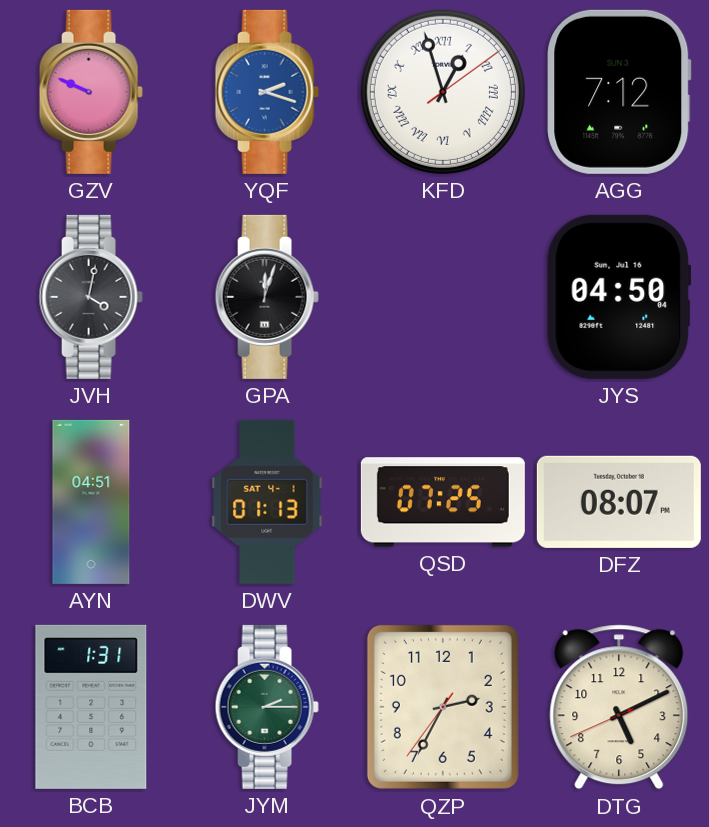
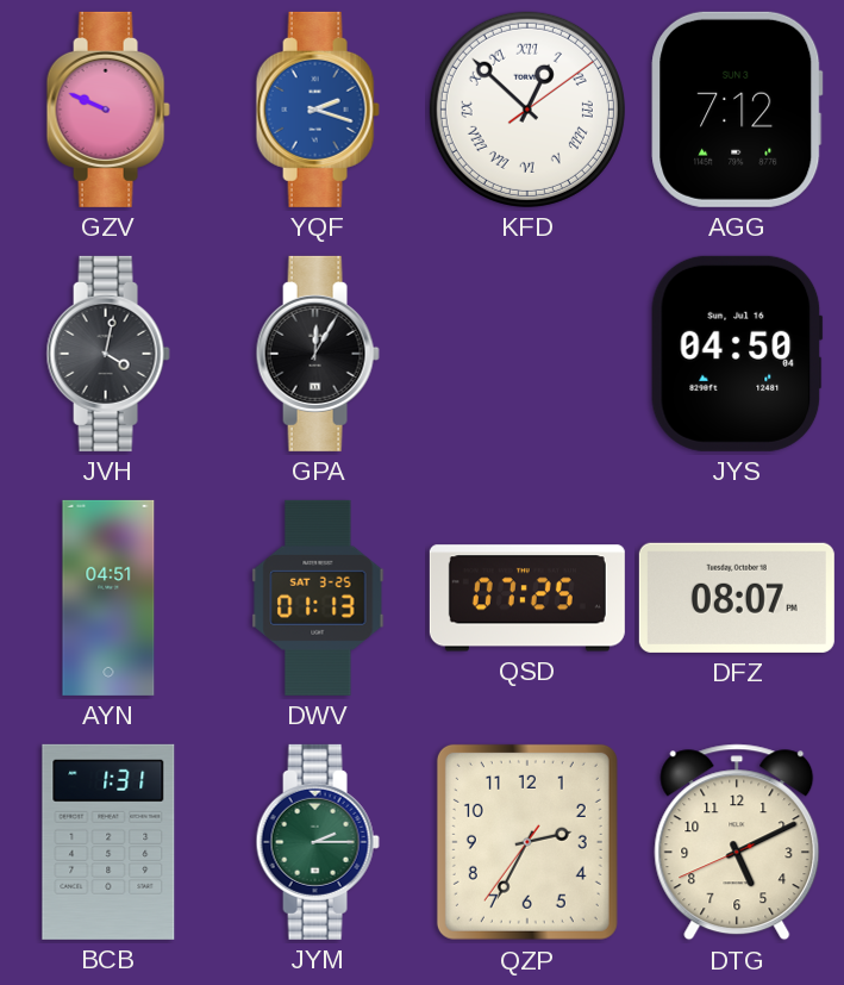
KFD: 12:57 -> 12:52 (527, 110)
GPA: 12:03 -> 12:05 (318, 354)
DWV date: SAT 4-1 -> SAT 3-25 (318, 598)
